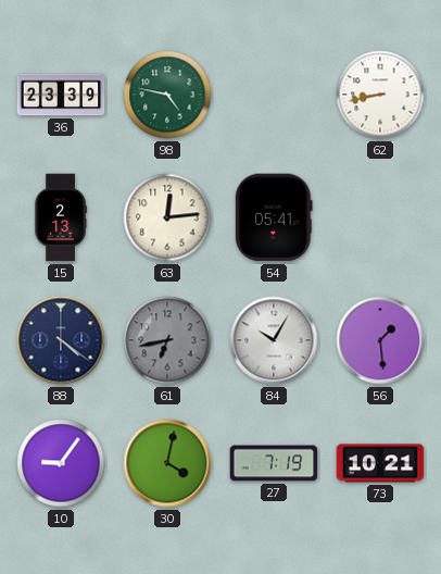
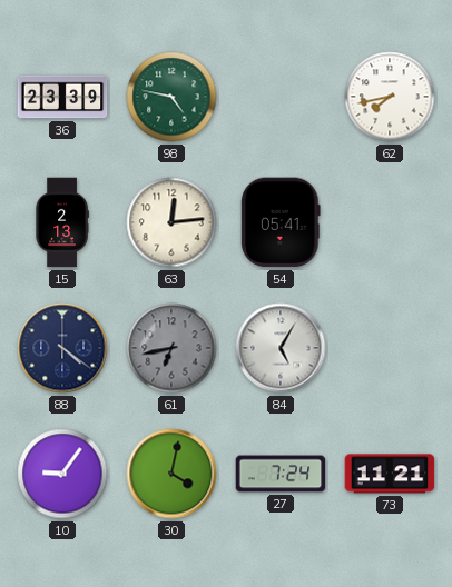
62: 8:43 -> 7:43 (390, 97)
84: 10:05 -> 5:05 (281, 348)
56: 1:29 -> none (380, 340)
27: 7:19 -> 7:24 (281, 474)
73: 10:21 -> 11:21 (390, 474)
